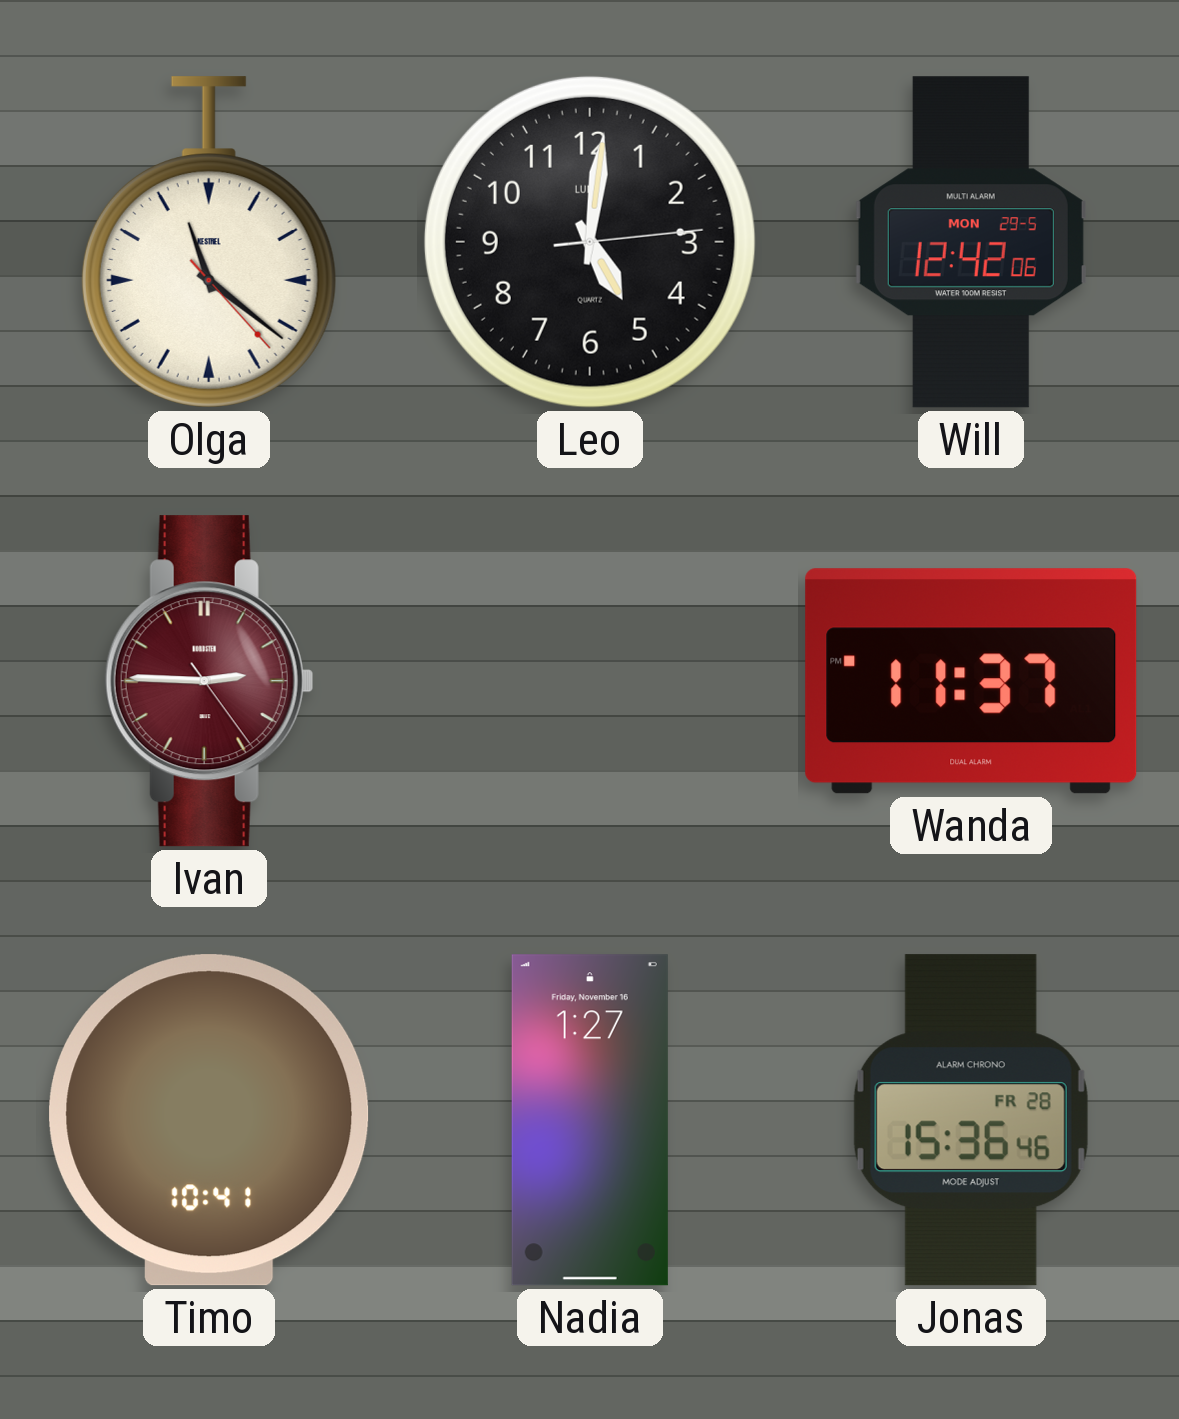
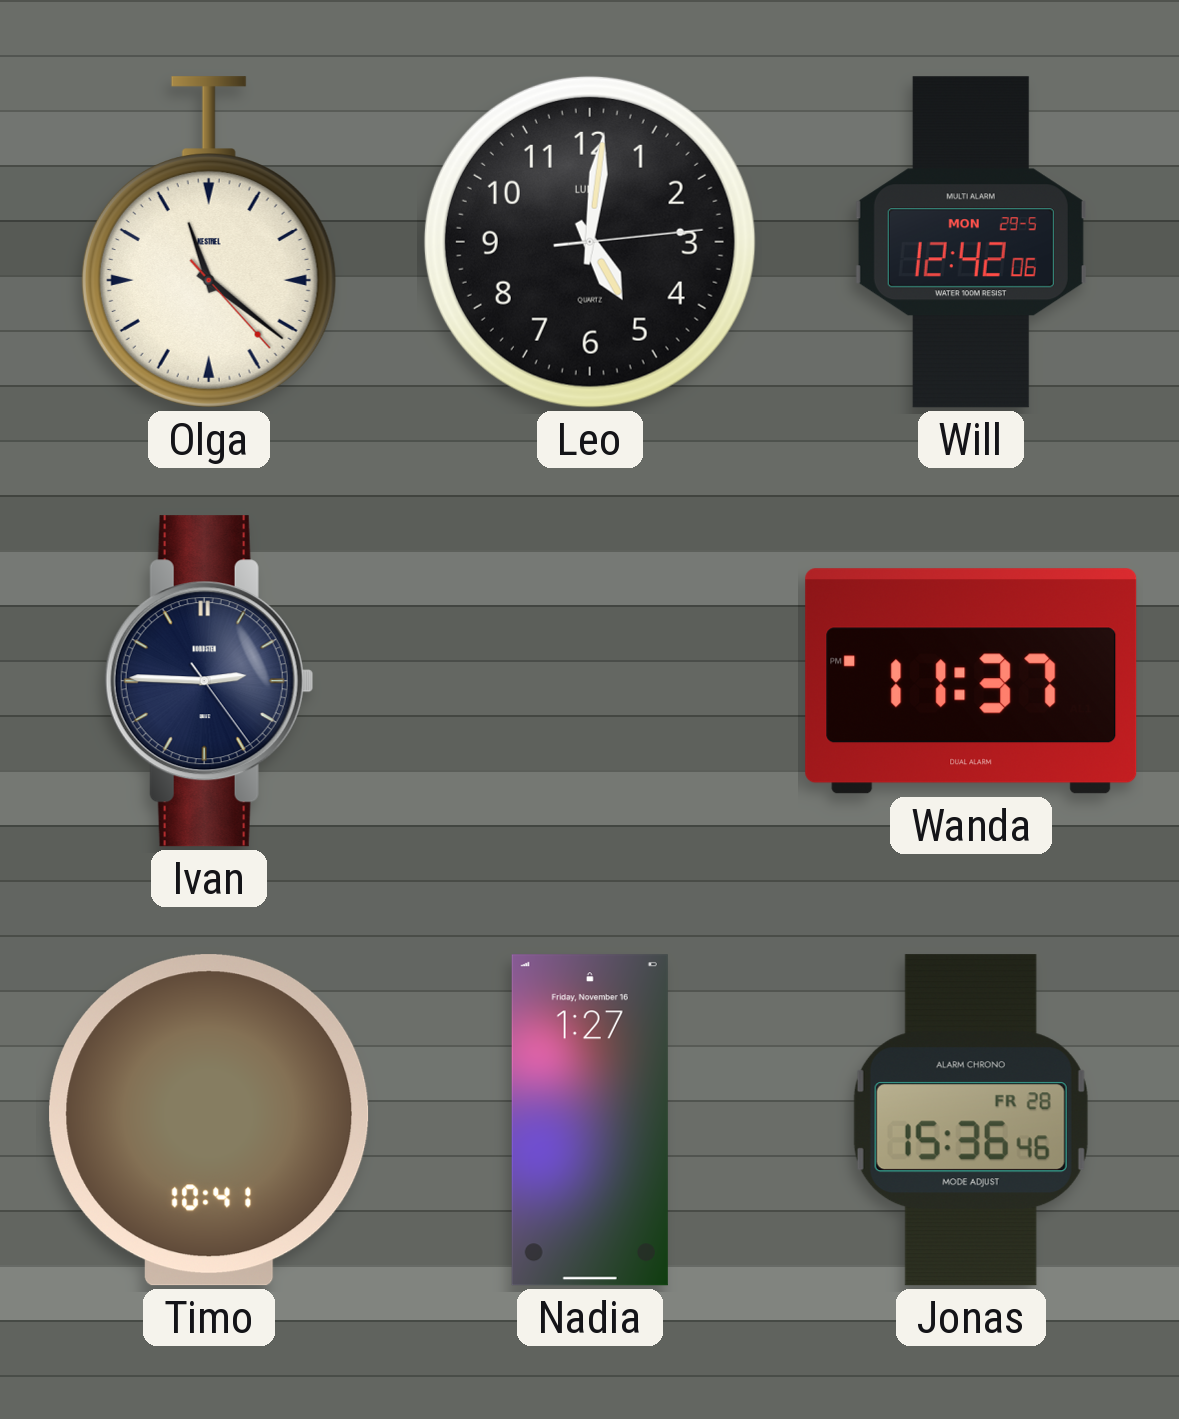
Ivan dial: burgundy -> navy (209, 681)
